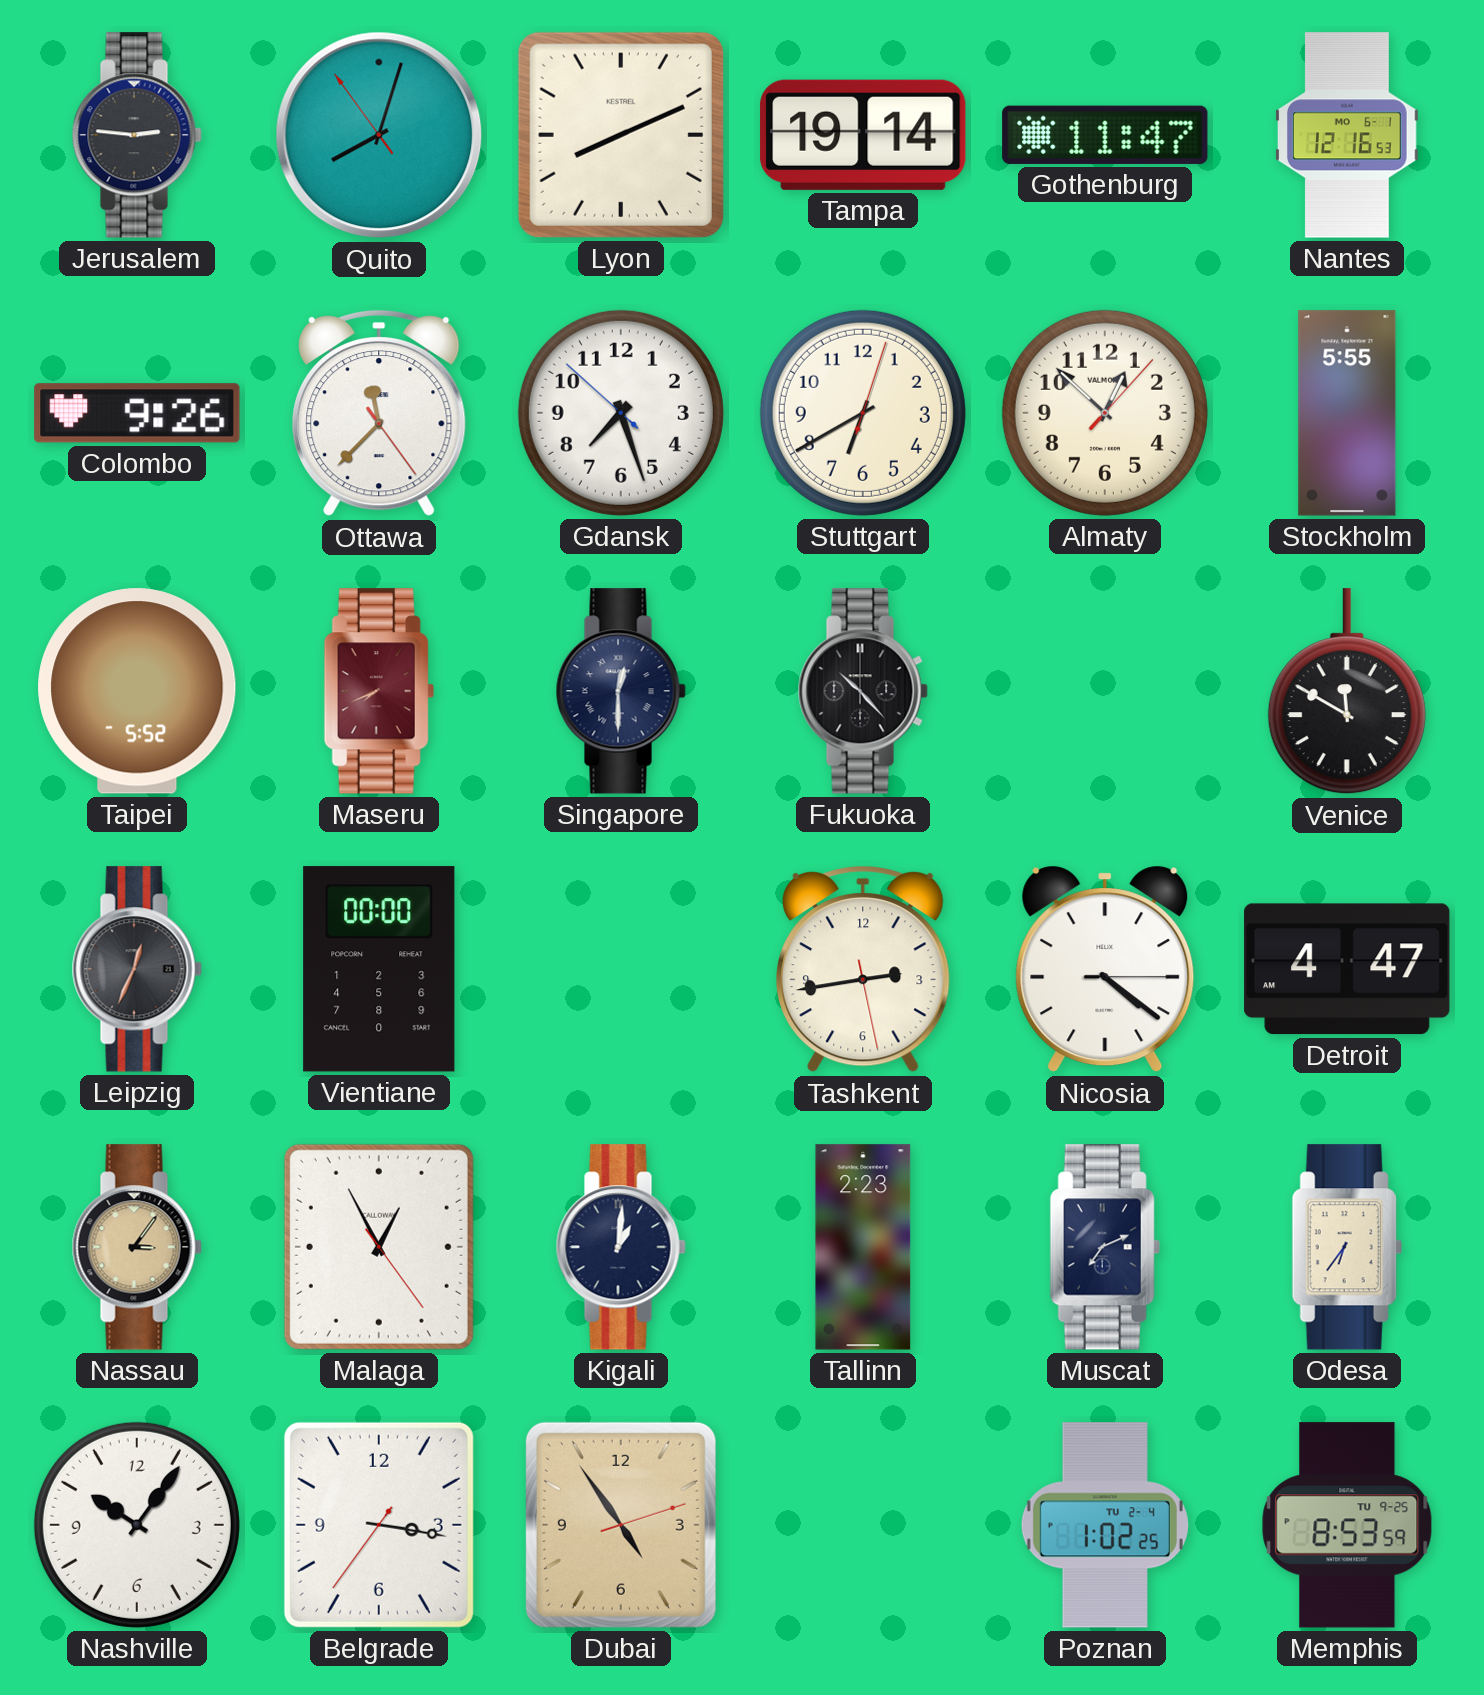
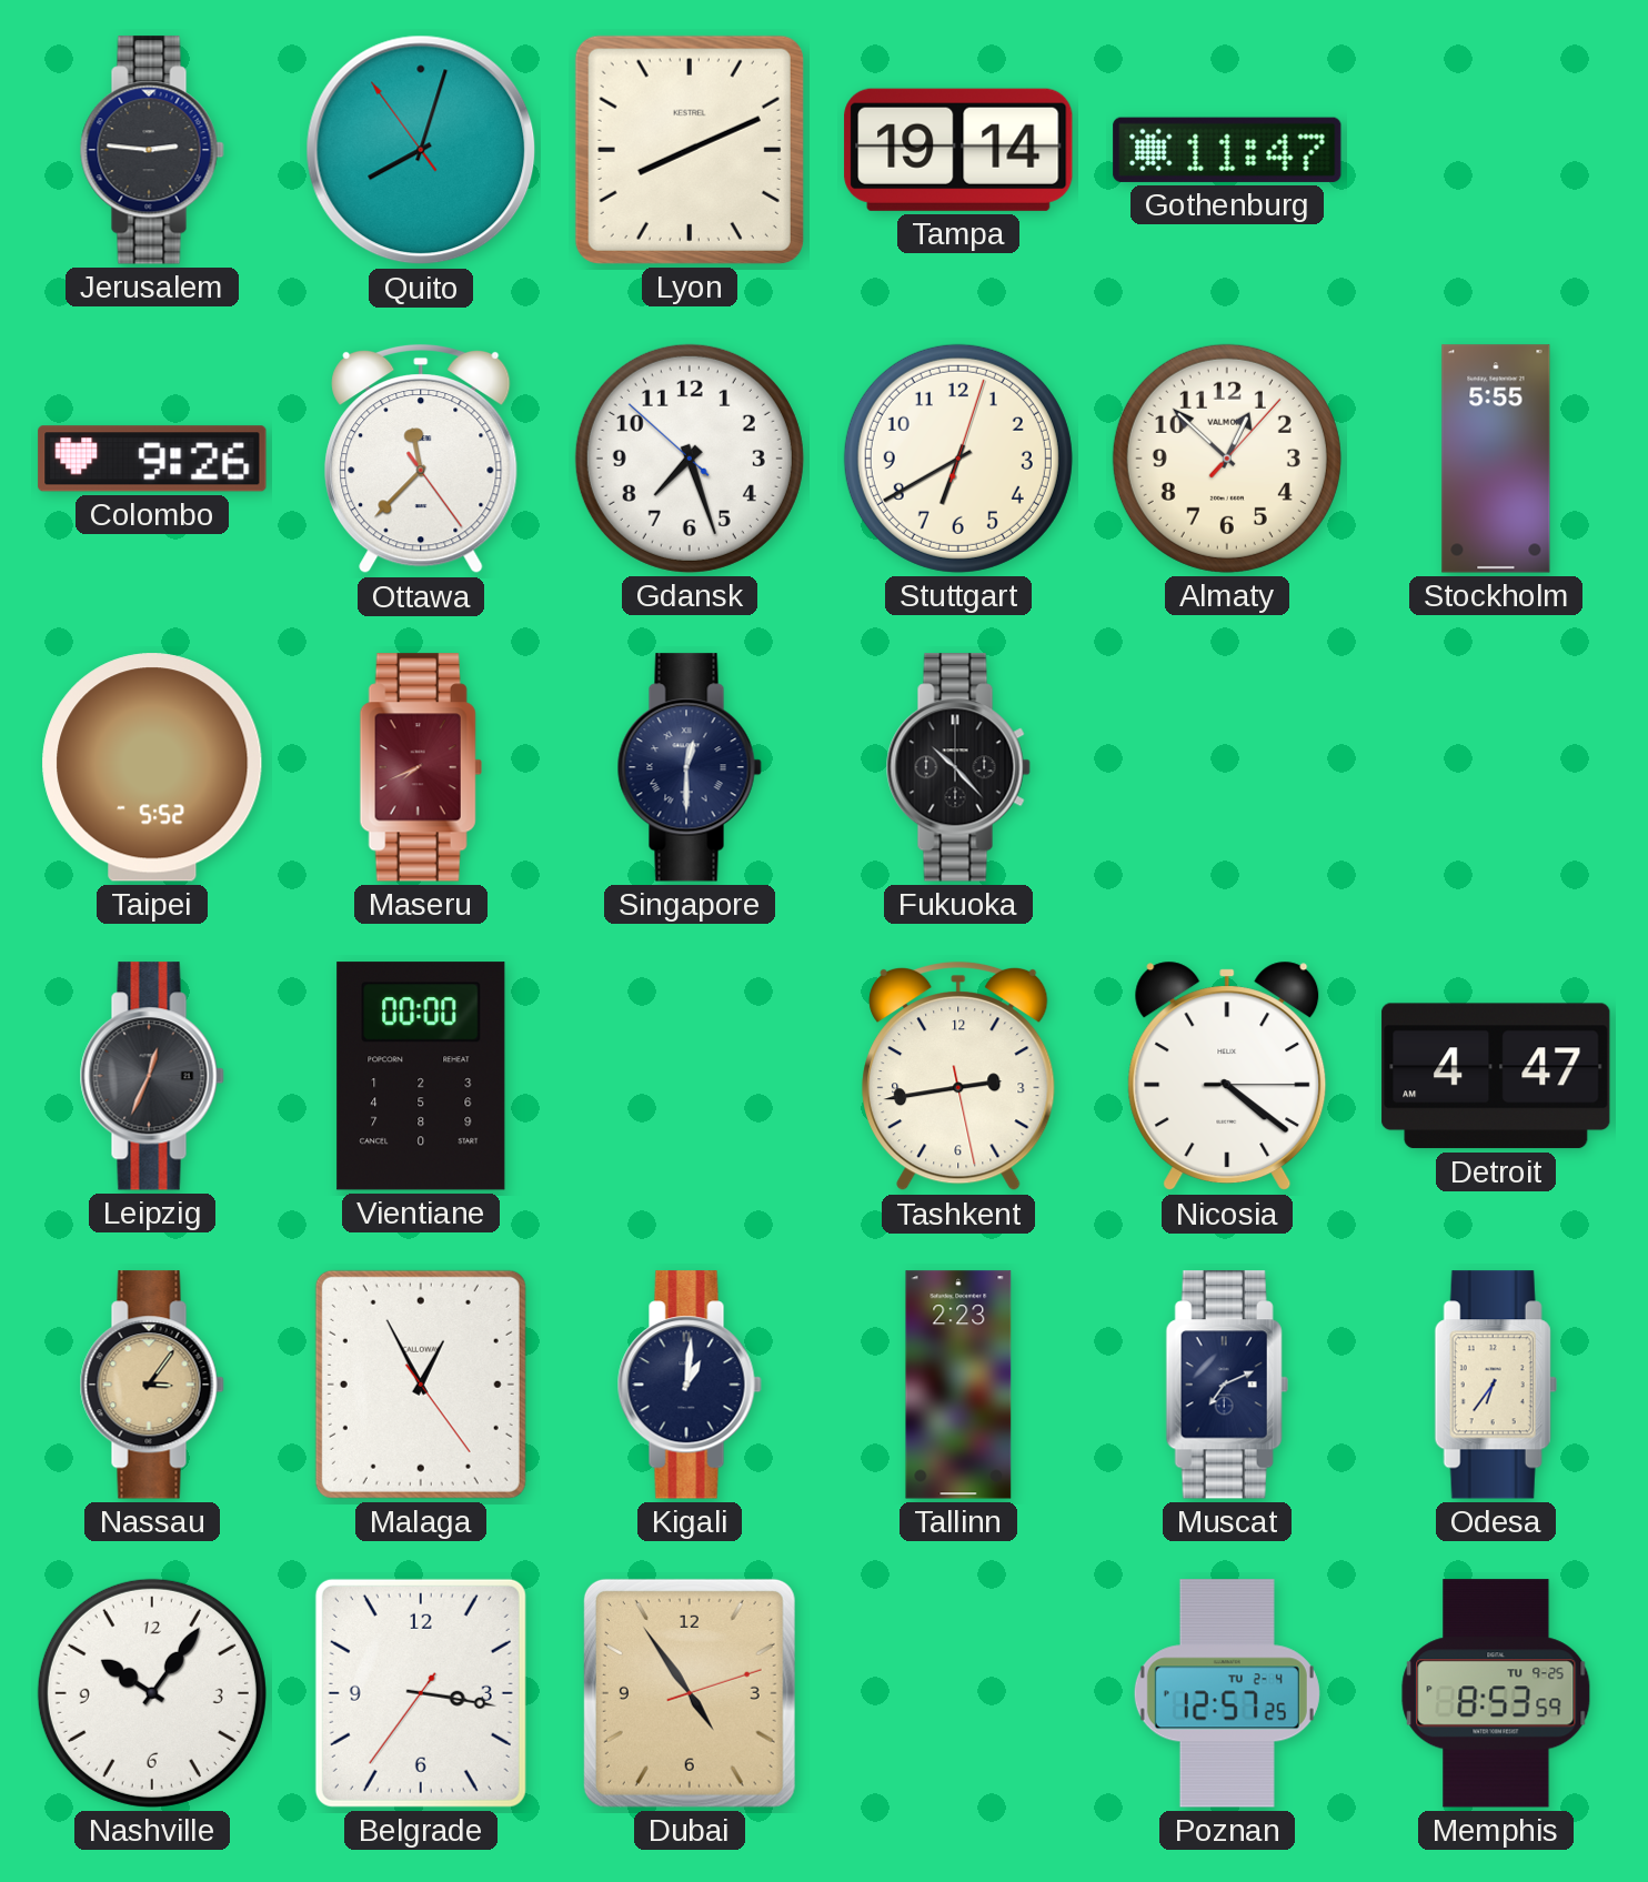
Nantes: 12:16 -> none (1348, 135)
Venice: 11:50 -> none (1347, 692)
Poznan: 1:02 -> 12:57 (1227, 1693)
